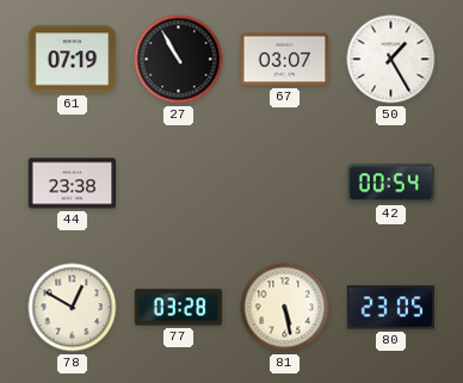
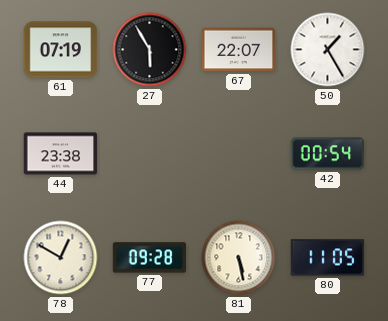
27: 10:55 -> 5:55 (150, 50)
67: 03:07 -> 22:07 (239, 50)
77: 03:28 -> 09:28 (150, 258)
80: 23:05 -> 11:05 (328, 258)
